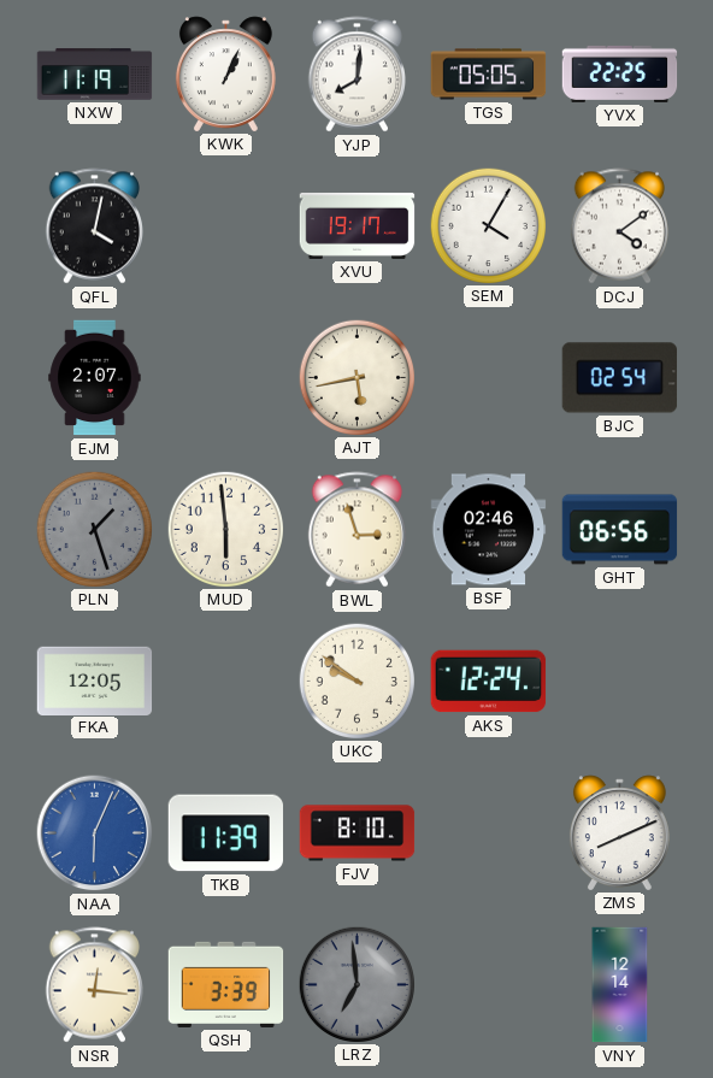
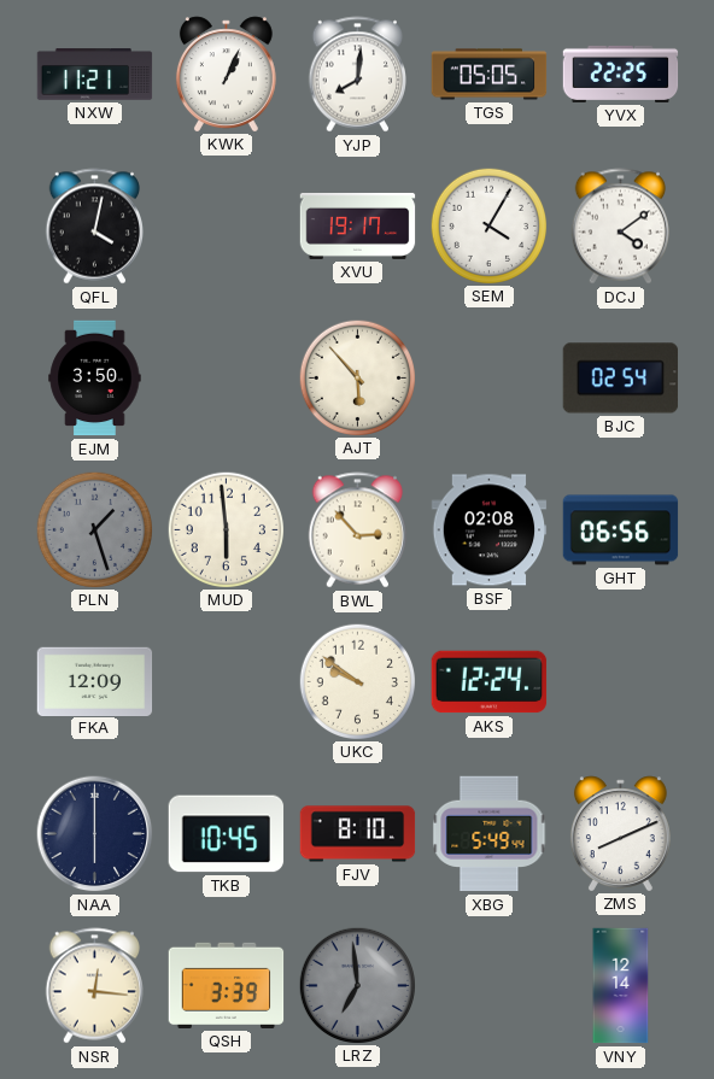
NXW: 11:19 -> 11:21 (95, 75)
EJM: 2:07 -> 3:50 (95, 379)
AJT: 5:43 -> 5:53 (358, 377)
BWL: 2:57 -> 2:53 (357, 530)
BSF: 02:46 -> 02:08 (490, 530)
FKA: 12:05 -> 12:09 (95, 681)
NAA: 6:04 -> 6:00 (95, 834)
NAA dial: blue -> navy (95, 834)
TKB: 11:39 -> 10:45 (227, 834)
XBG: none -> 5:49 (490, 834)
